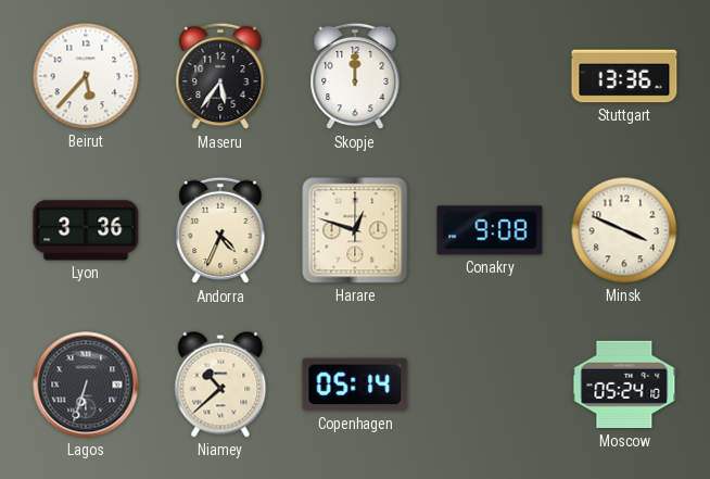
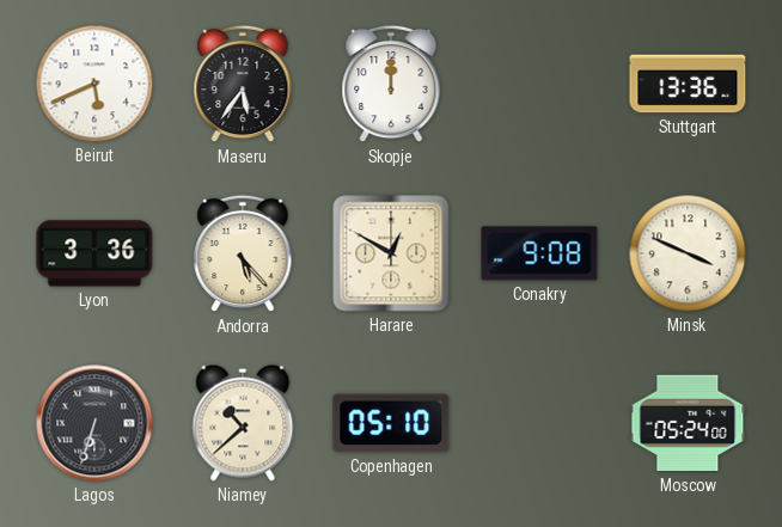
Beirut: 5:37 -> 5:41 (94, 84)
Andorra: 4:34 -> 5:23 (243, 253)
Harare: 12:48 -> 12:50 (391, 253)
Copenhagen: 05:14 -> 05:10 (391, 423)
Moscow: 05:24:10 -> 05:24:00 (688, 423)
